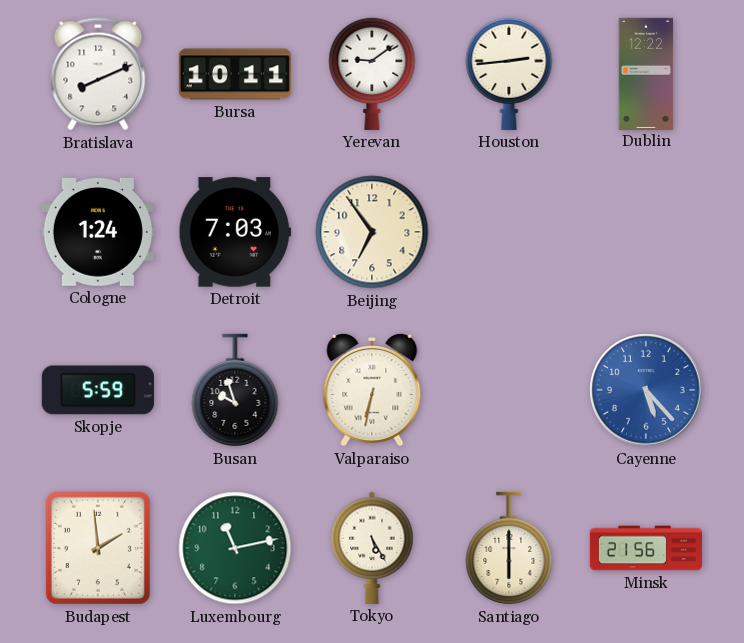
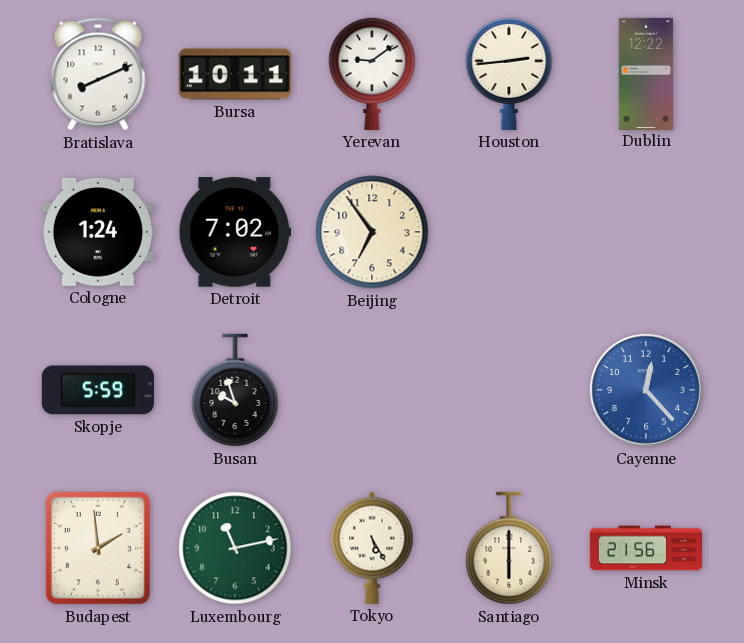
Detroit: 7:03 -> 7:02 (235, 232)
Valparaiso: 6:32 -> none (372, 390)
Cayenne: 5:23 -> 12:23 (646, 390)
